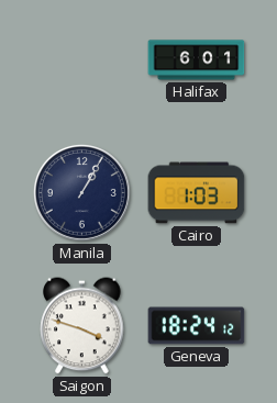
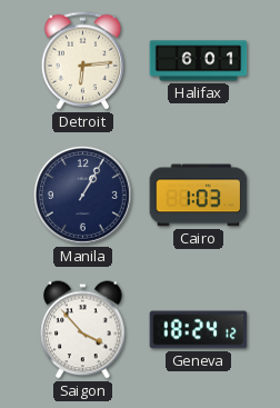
Detroit: none -> 6:14 (83, 61)
Saigon: 3:48 -> 3:53 (83, 330)
